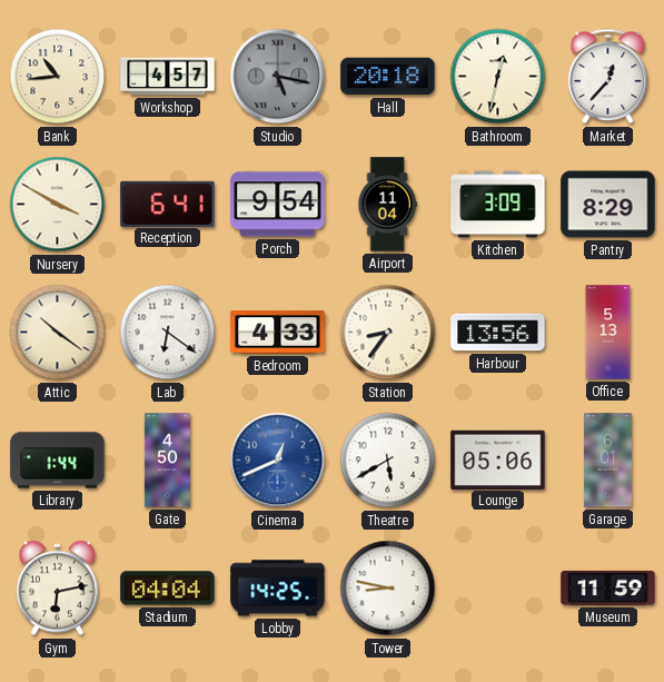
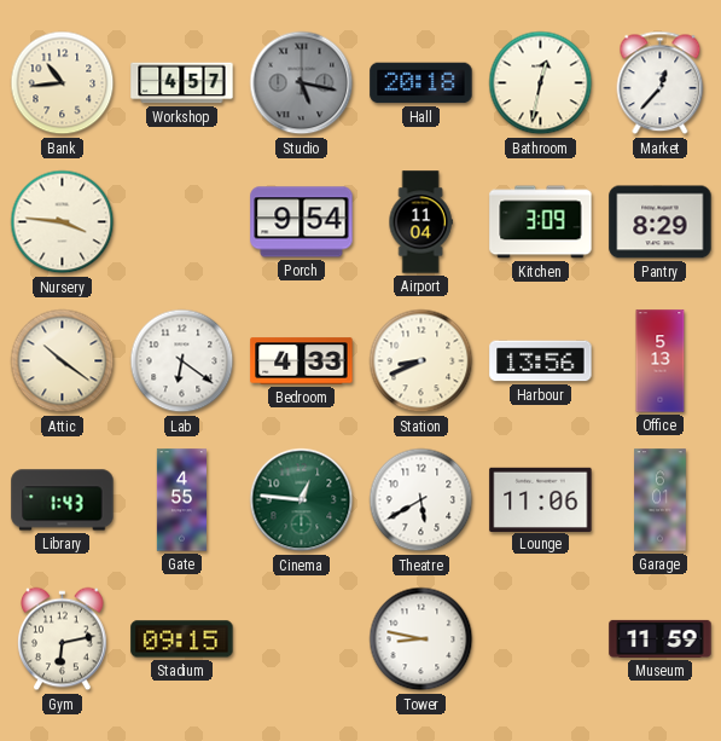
Nursery: 3:50 -> 3:46 (63, 222)
Reception: 6:41 -> none (168, 204)
Station: 8:36 -> 8:41 (421, 361)
Library: 1:44 -> 1:43 (63, 500)
Gate: 4:50 -> 4:55 (181, 500)
Cinema: 12:41 -> 12:46 (302, 500)
Cinema dial: blue -> green (302, 500)
Lounge: 05:06 -> 11:06 (541, 499)
Stadium: 04:04 -> 09:15 (182, 639)
Lobby: 14:25 -> none (278, 589)
